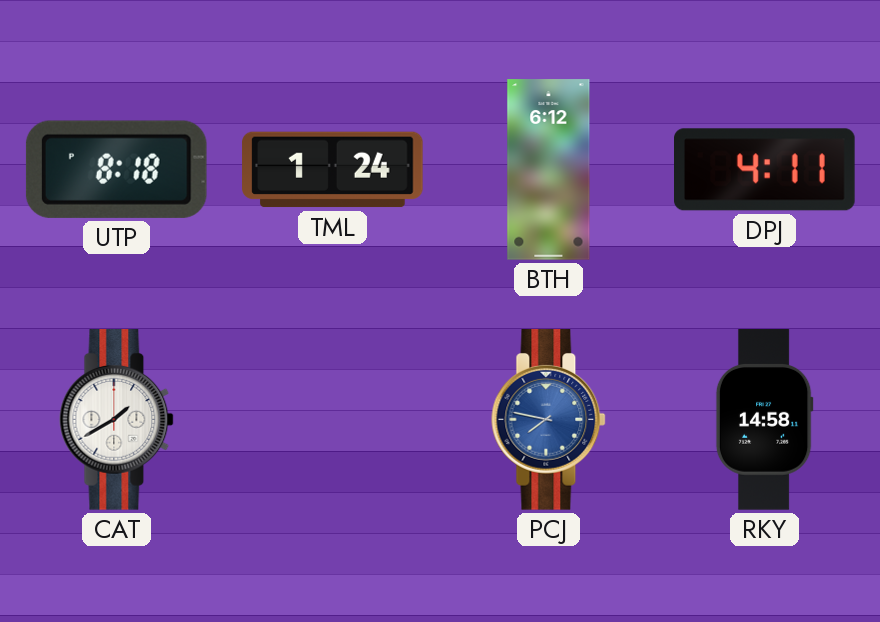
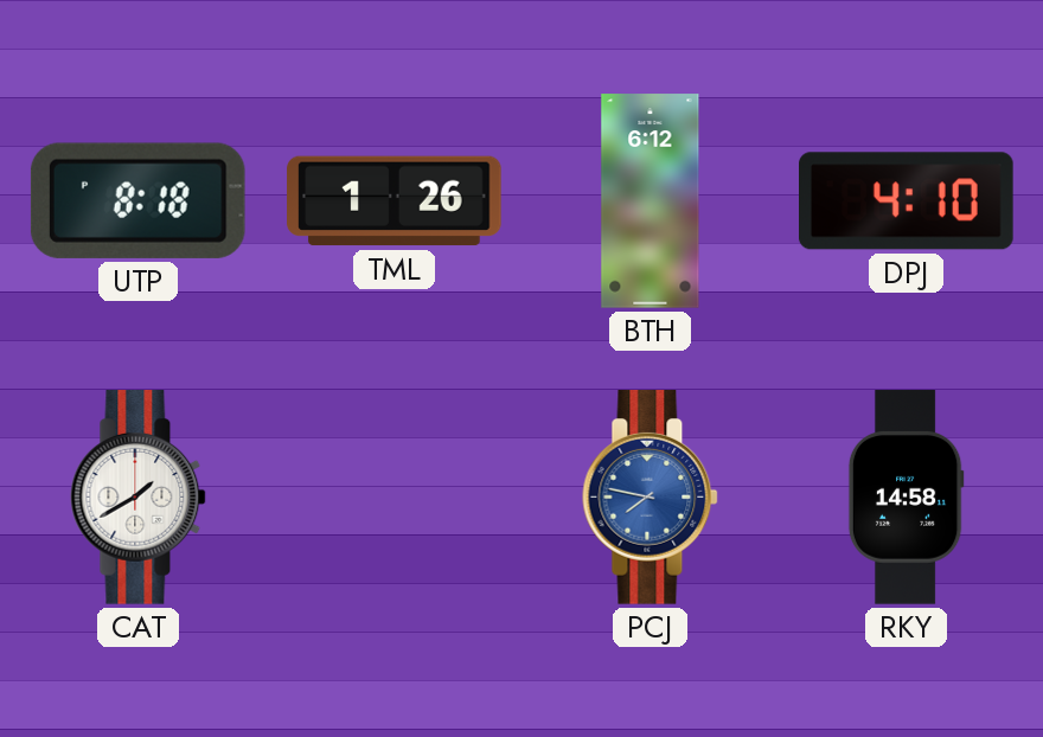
TML: 1:24 -> 1:26 (395, 201)
DPJ: 4:11 -> 4:10 (907, 201)
